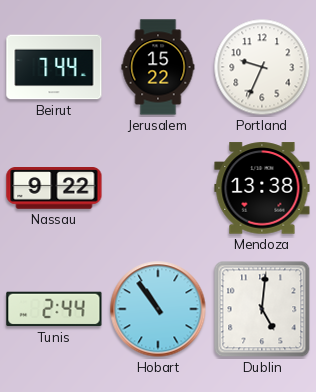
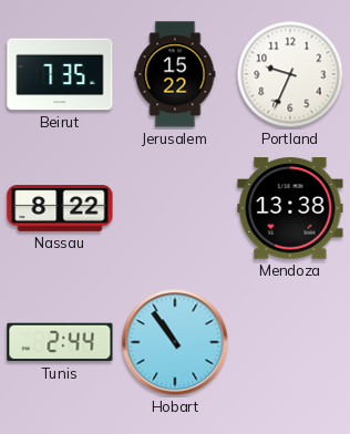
Beirut: 7:44 -> 7:35 (60, 74)
Nassau: 9:22 -> 8:22 (60, 208)
Dublin: 5:01 -> none (262, 309)
